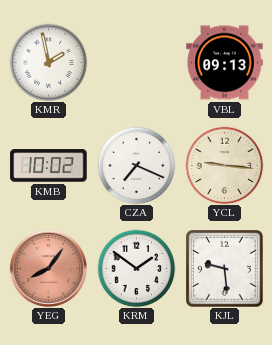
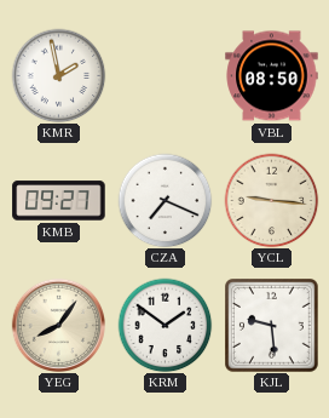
VBL: 09:13 -> 08:50 (272, 76)
KMB: 10:02 -> 09:27 (59, 201)
YEG dial: salmon -> cream (58, 325)
